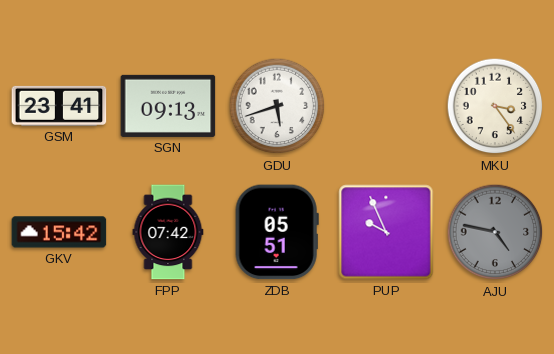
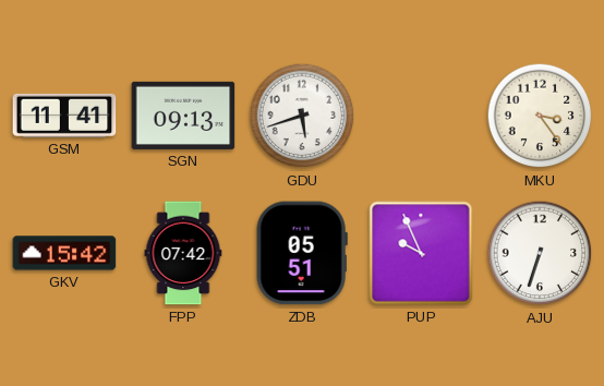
GSM: 23:41 -> 11:41 (64, 116)
AJU: 4:47 -> 6:33 (540, 253)
AJU dial: grey -> white (540, 253)
